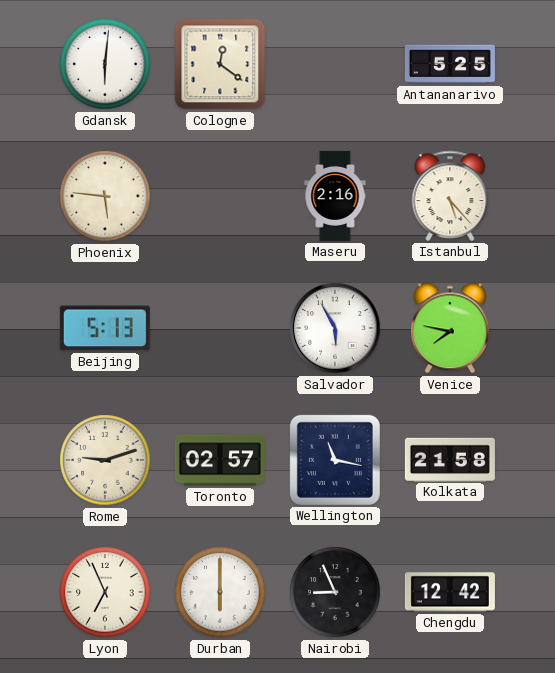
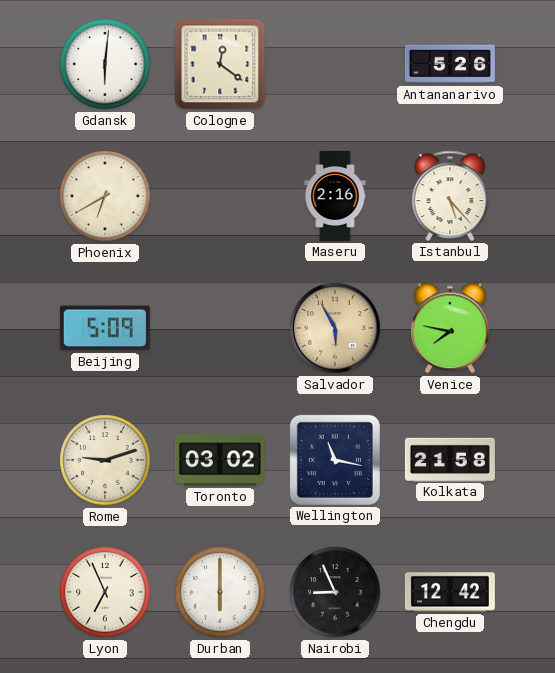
Antananarivo: 5:25 -> 5:26 (450, 64)
Phoenix: 5:46 -> 6:40 (105, 196)
Beijing: 5:13 -> 5:09 (105, 328)
Salvador dial: white -> champagne (335, 328)
Toronto: 02:57 -> 03:02 (220, 460)
